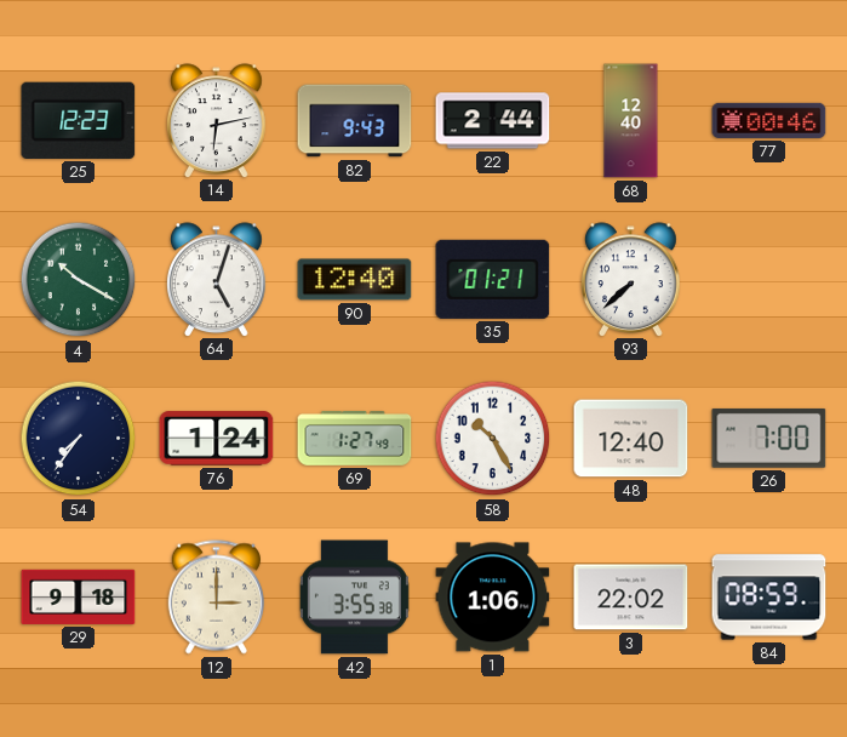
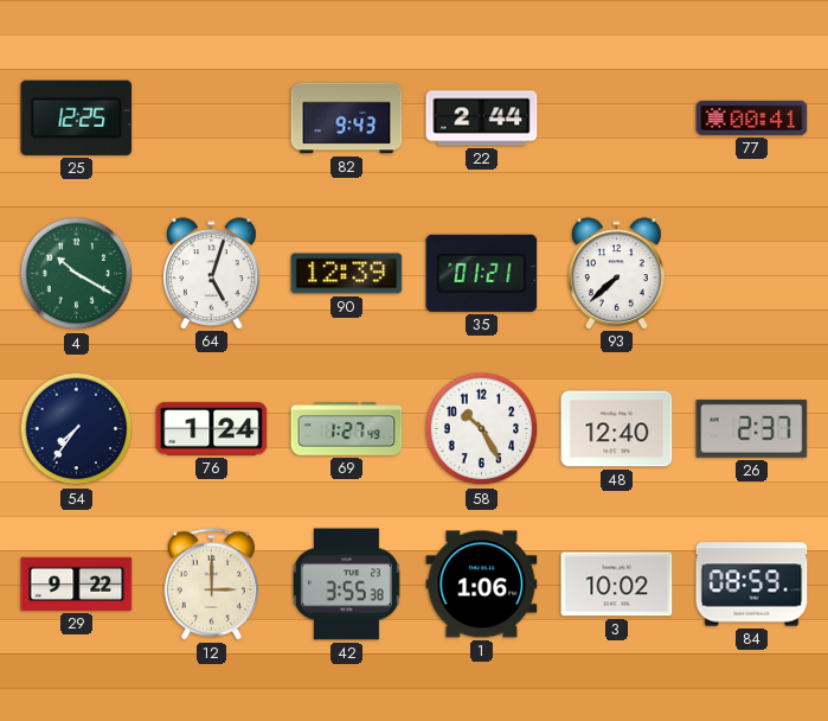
25: 12:23 -> 12:25 (77, 117)
14: 6:13 -> none (217, 120)
68: 12:40 -> none (631, 121)
77: 00:46 -> 00:41 (752, 117)
90: 12:40 -> 12:39 (347, 274)
26: 7:00 -> 2:37 (752, 428)
29: 9:18 -> 9:22 (77, 583)
3: 22:02 -> 10:02 (617, 585)
